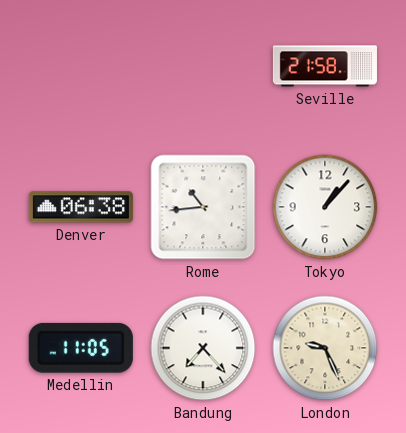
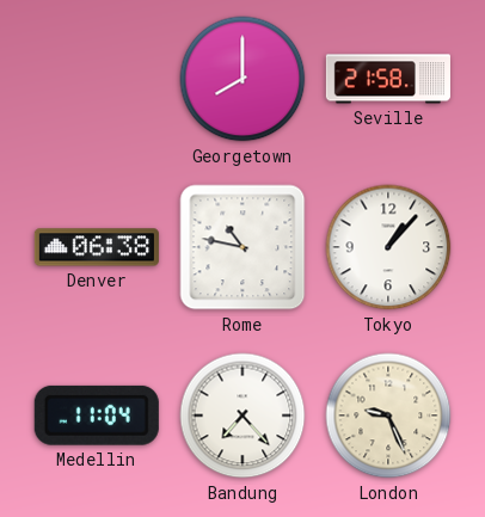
Georgetown: none -> 8:00 (242, 79)
Rome: 10:44 -> 10:47 (242, 247)
Medellin: 11:05 -> 11:04 (97, 416)
